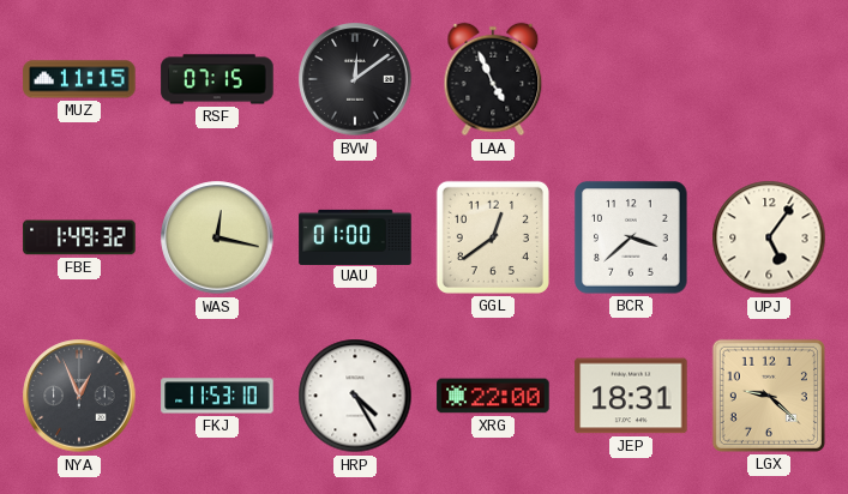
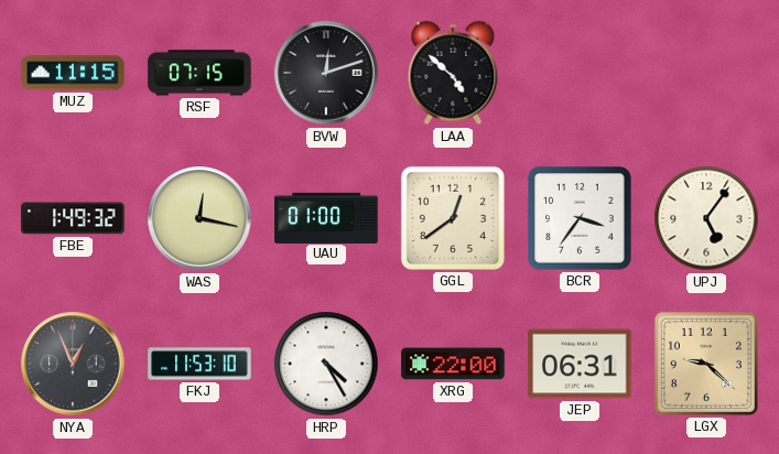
BVW: 12:09 -> 12:12 (326, 73)
LAA: 4:56 -> 4:52 (453, 73)
BCR: 3:38 -> 3:36 (580, 218)
JEP: 18:31 -> 06:31 (580, 364)
